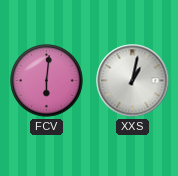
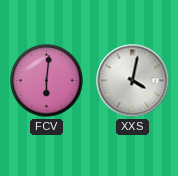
XXS: 1:02 -> 4:02 (133, 81)
